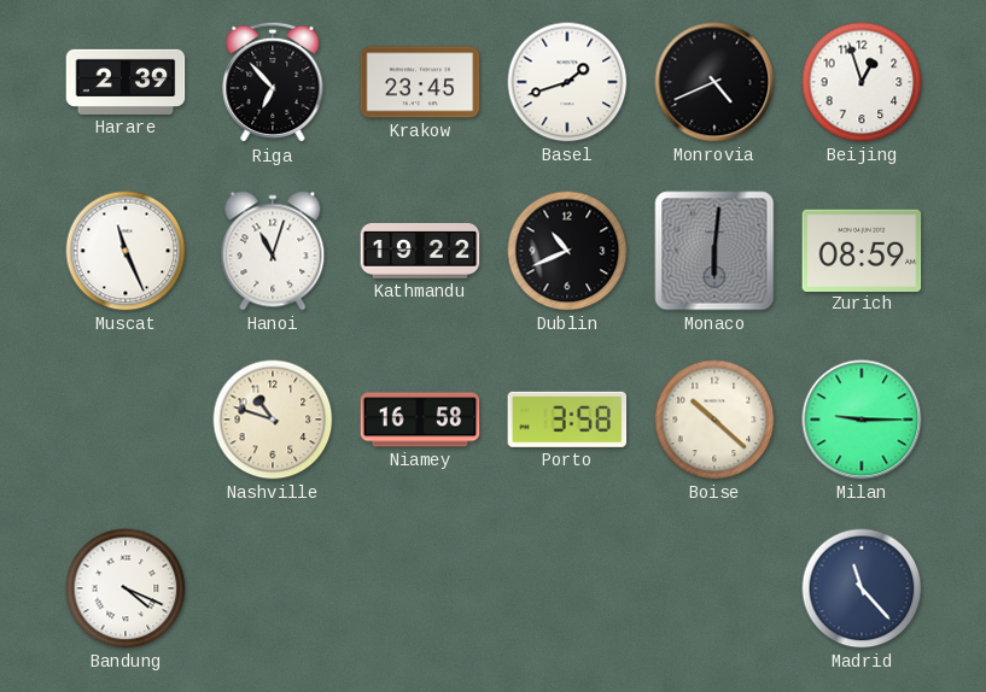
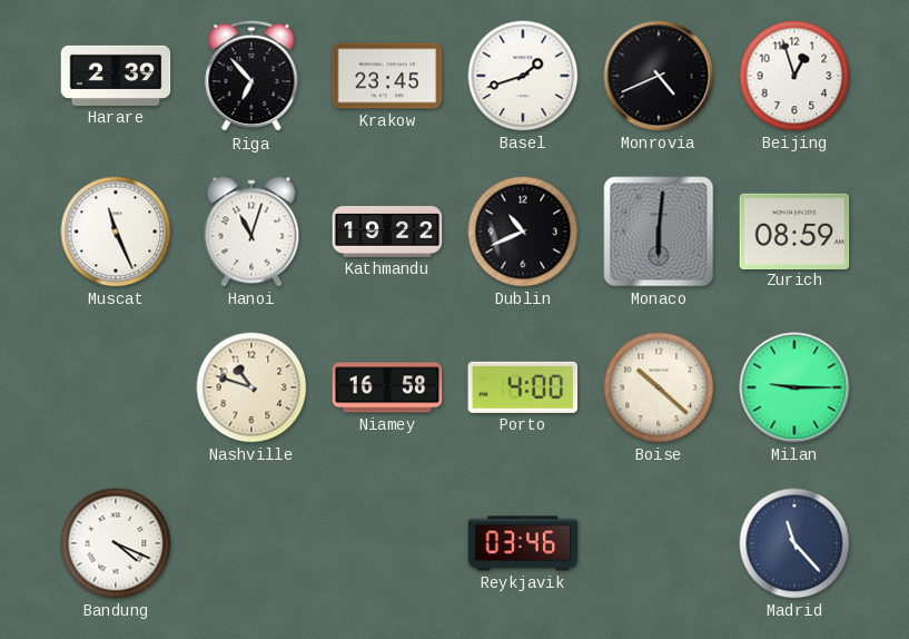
Porto: 3:58 -> 4:00 (523, 387)
Reykjavik: none -> 03:46 (523, 543)
